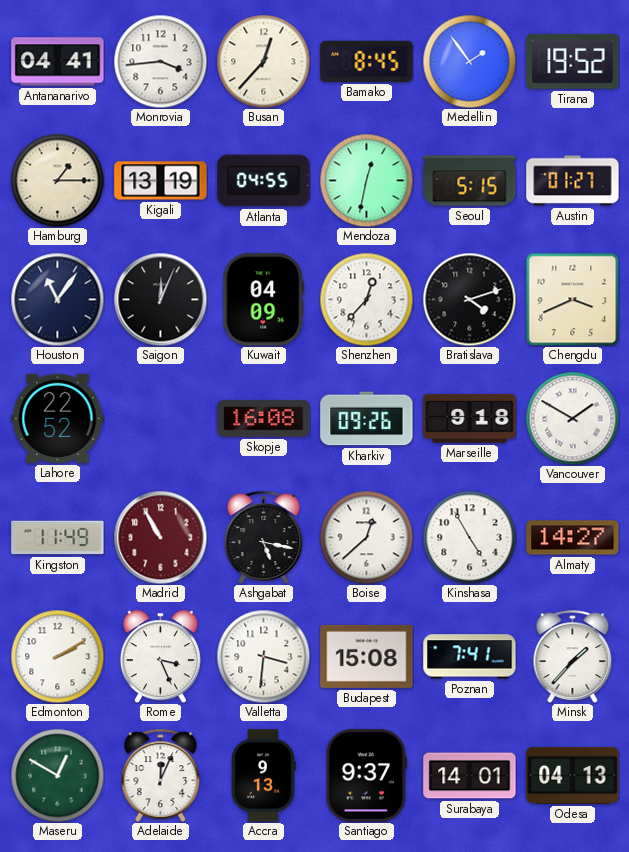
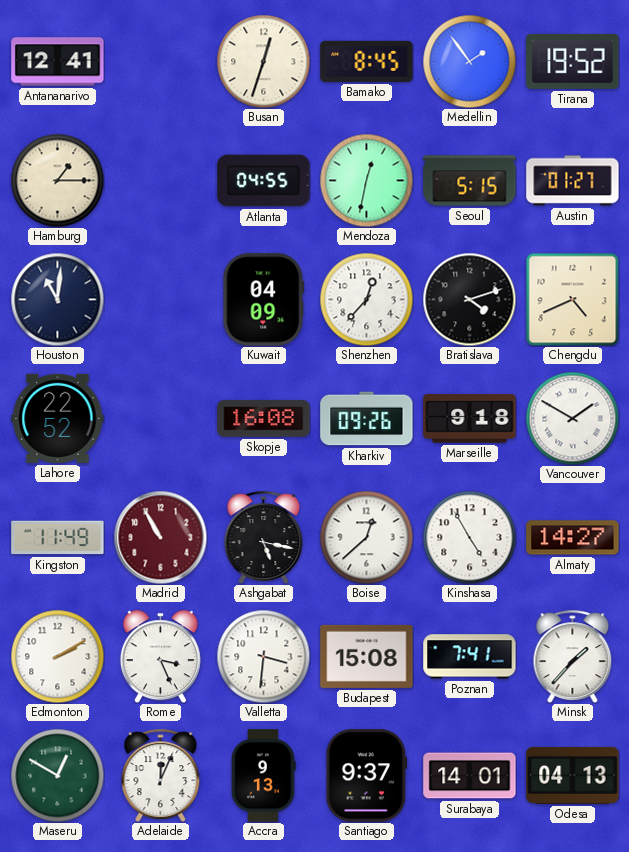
Antananarivo: 04:41 -> 12:41 (58, 62)
Monrovia: 3:44 -> none (160, 61)
Busan: 12:37 -> 12:33 (263, 61)
Kigali: 13:19 -> none (161, 181)
Houston: 11:06 -> 11:01 (57, 299)
Saigon: 12:04 -> none (160, 299)
Chengdu: 3:41 -> 4:41 (572, 299)
